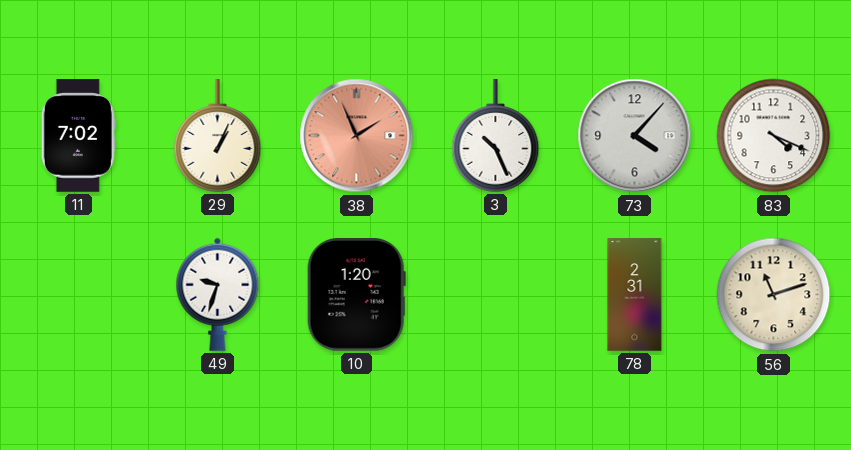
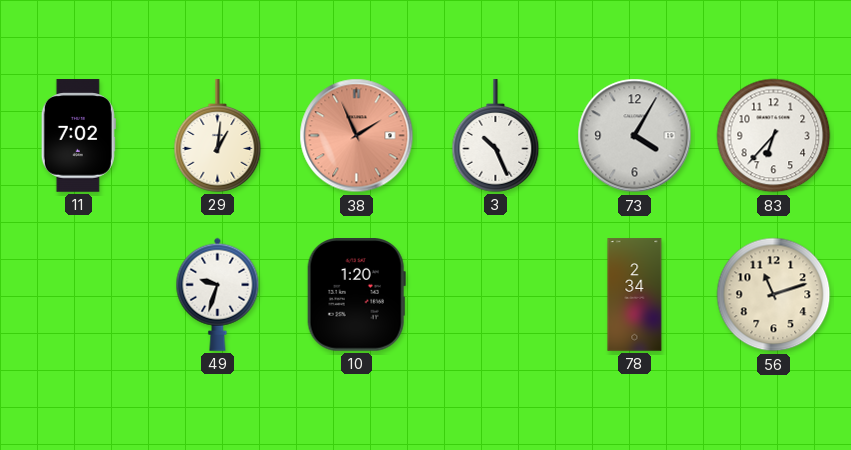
29: 1:04 -> 1:01 (218, 136)
73: 4:07 -> 4:05 (635, 136)
83: 4:19 -> 6:37 (774, 136)
78: 2:31 -> 2:34 (635, 295)
